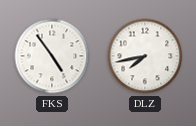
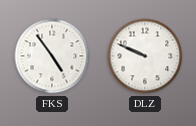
DLZ: 7:43 -> 9:49 (145, 56)
